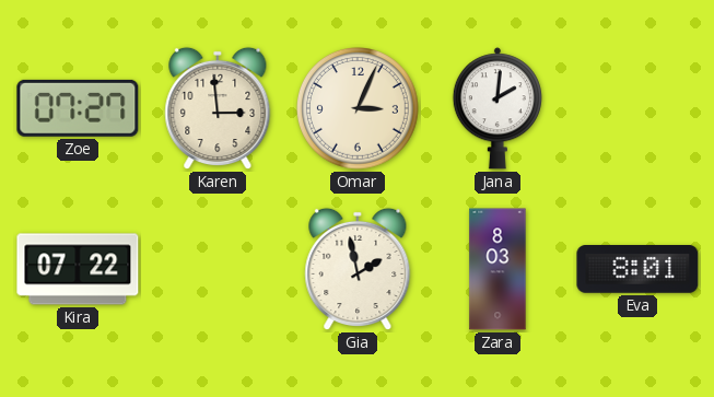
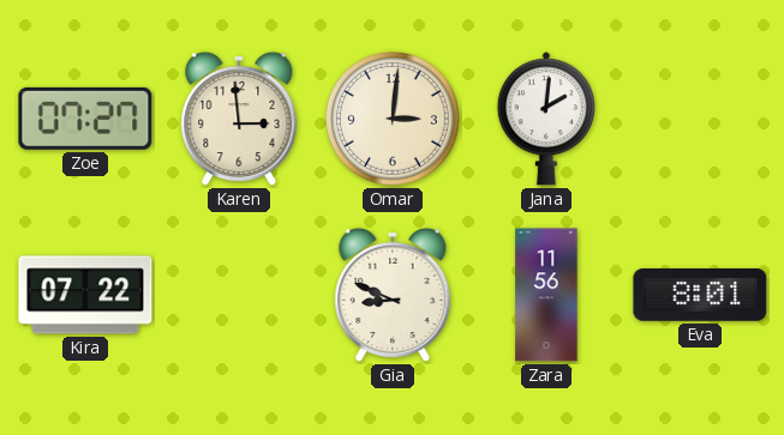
Omar: 3:04 -> 3:01 (394, 120)
Gia: 1:58 -> 8:49 (393, 295)
Zara: 8:03 -> 11:56 (546, 295)
